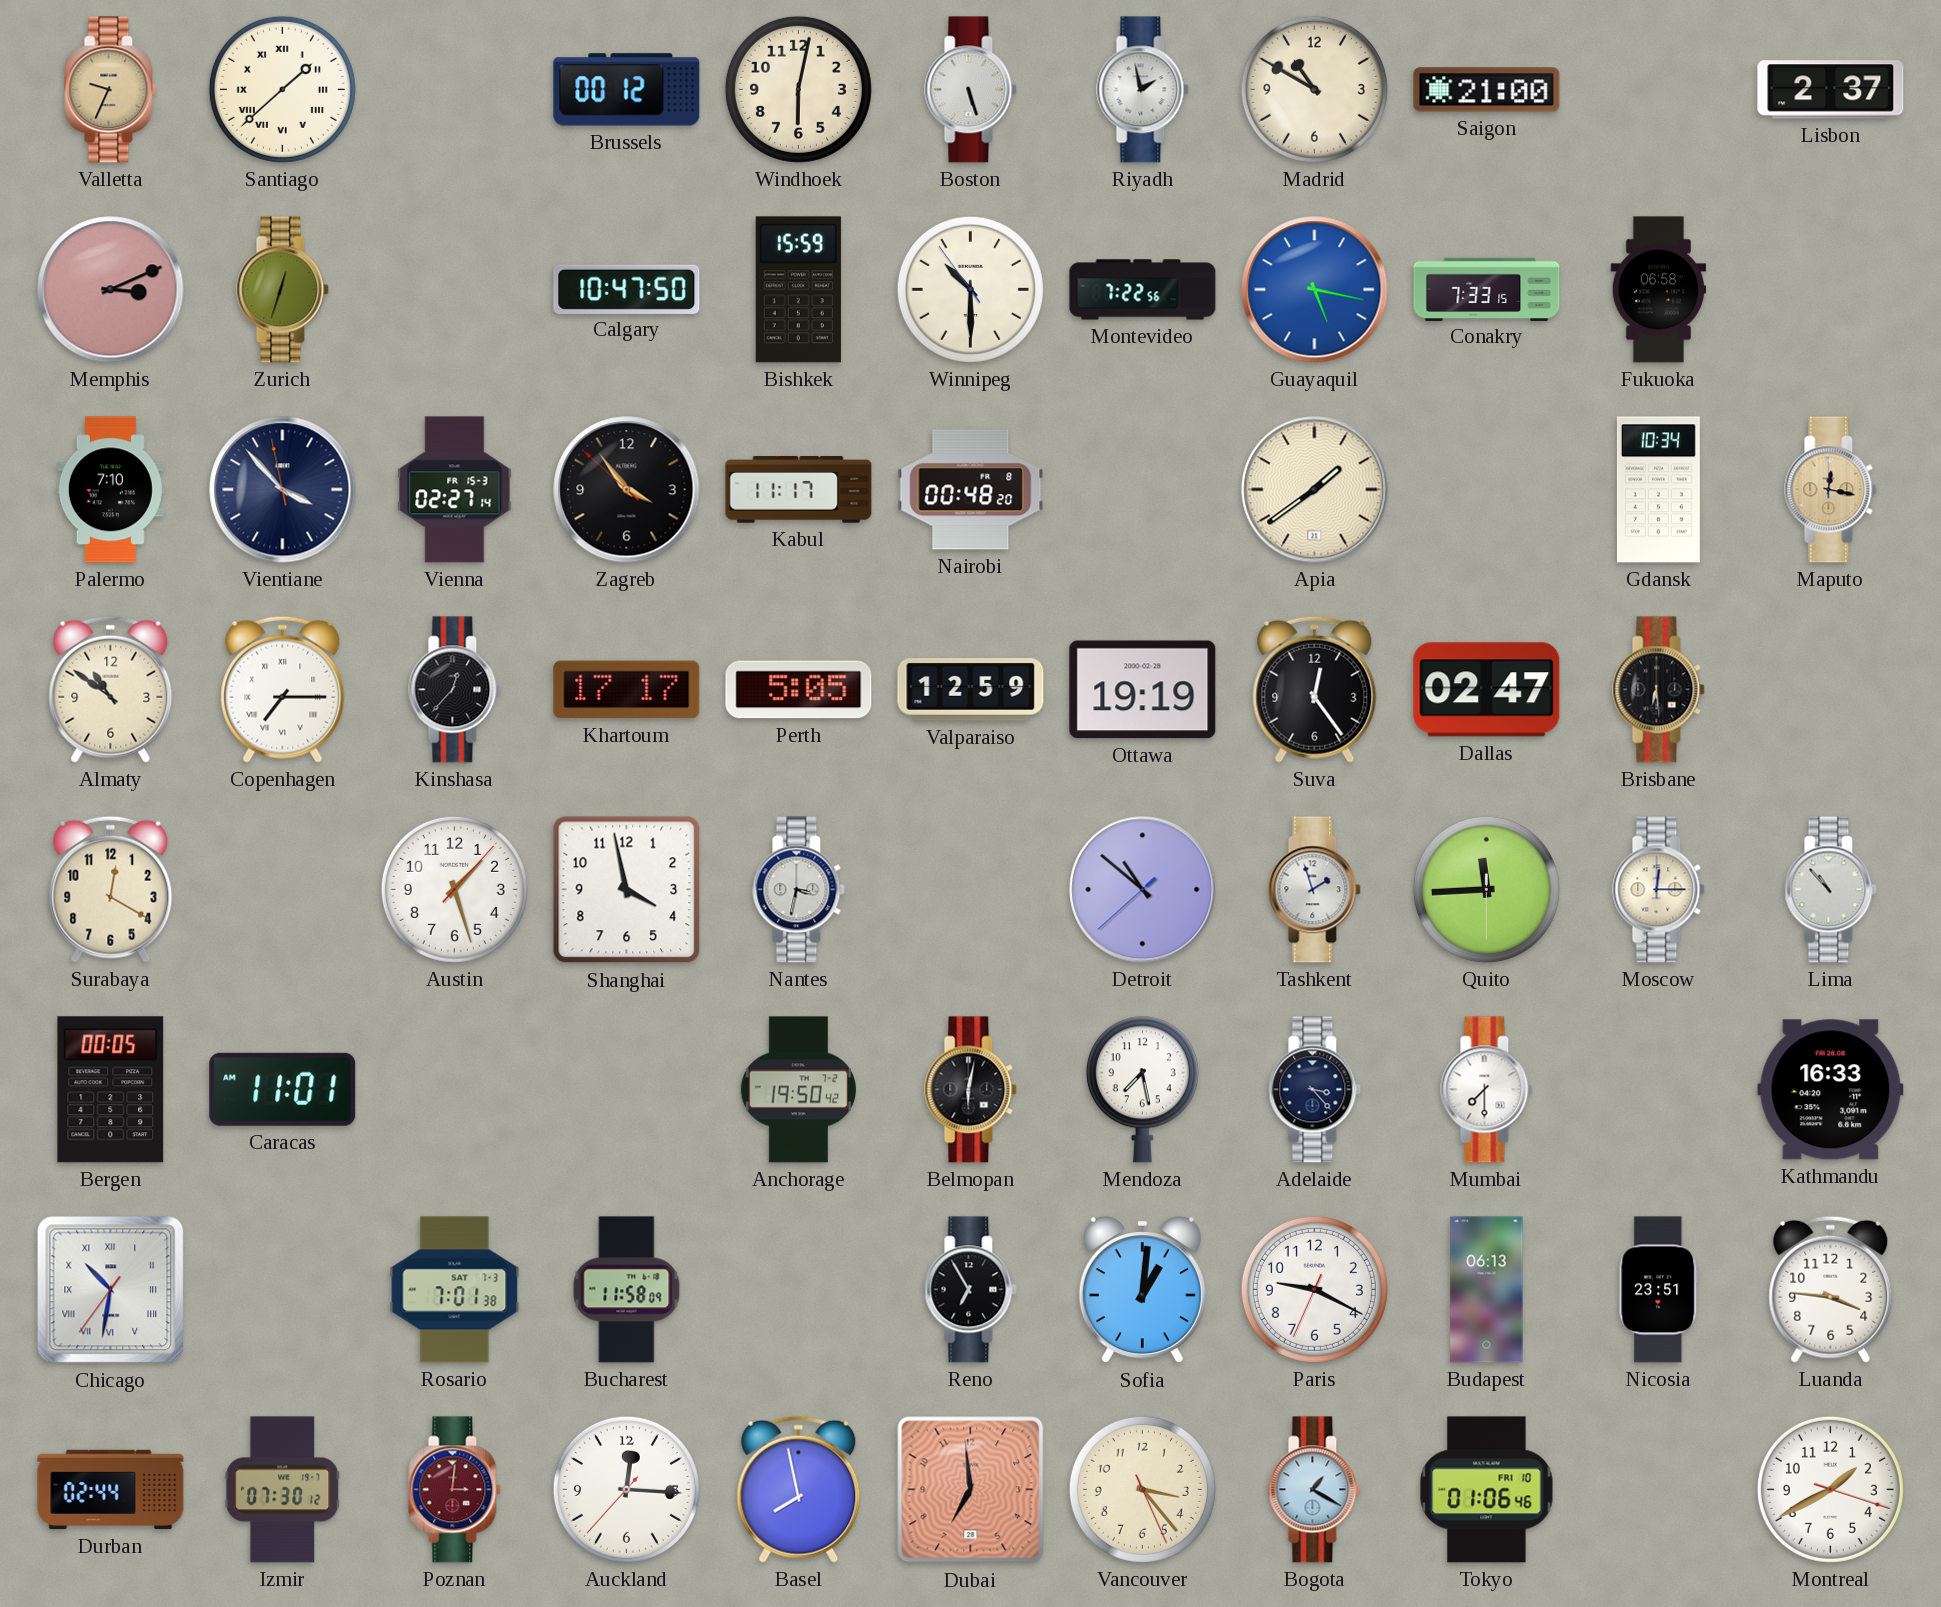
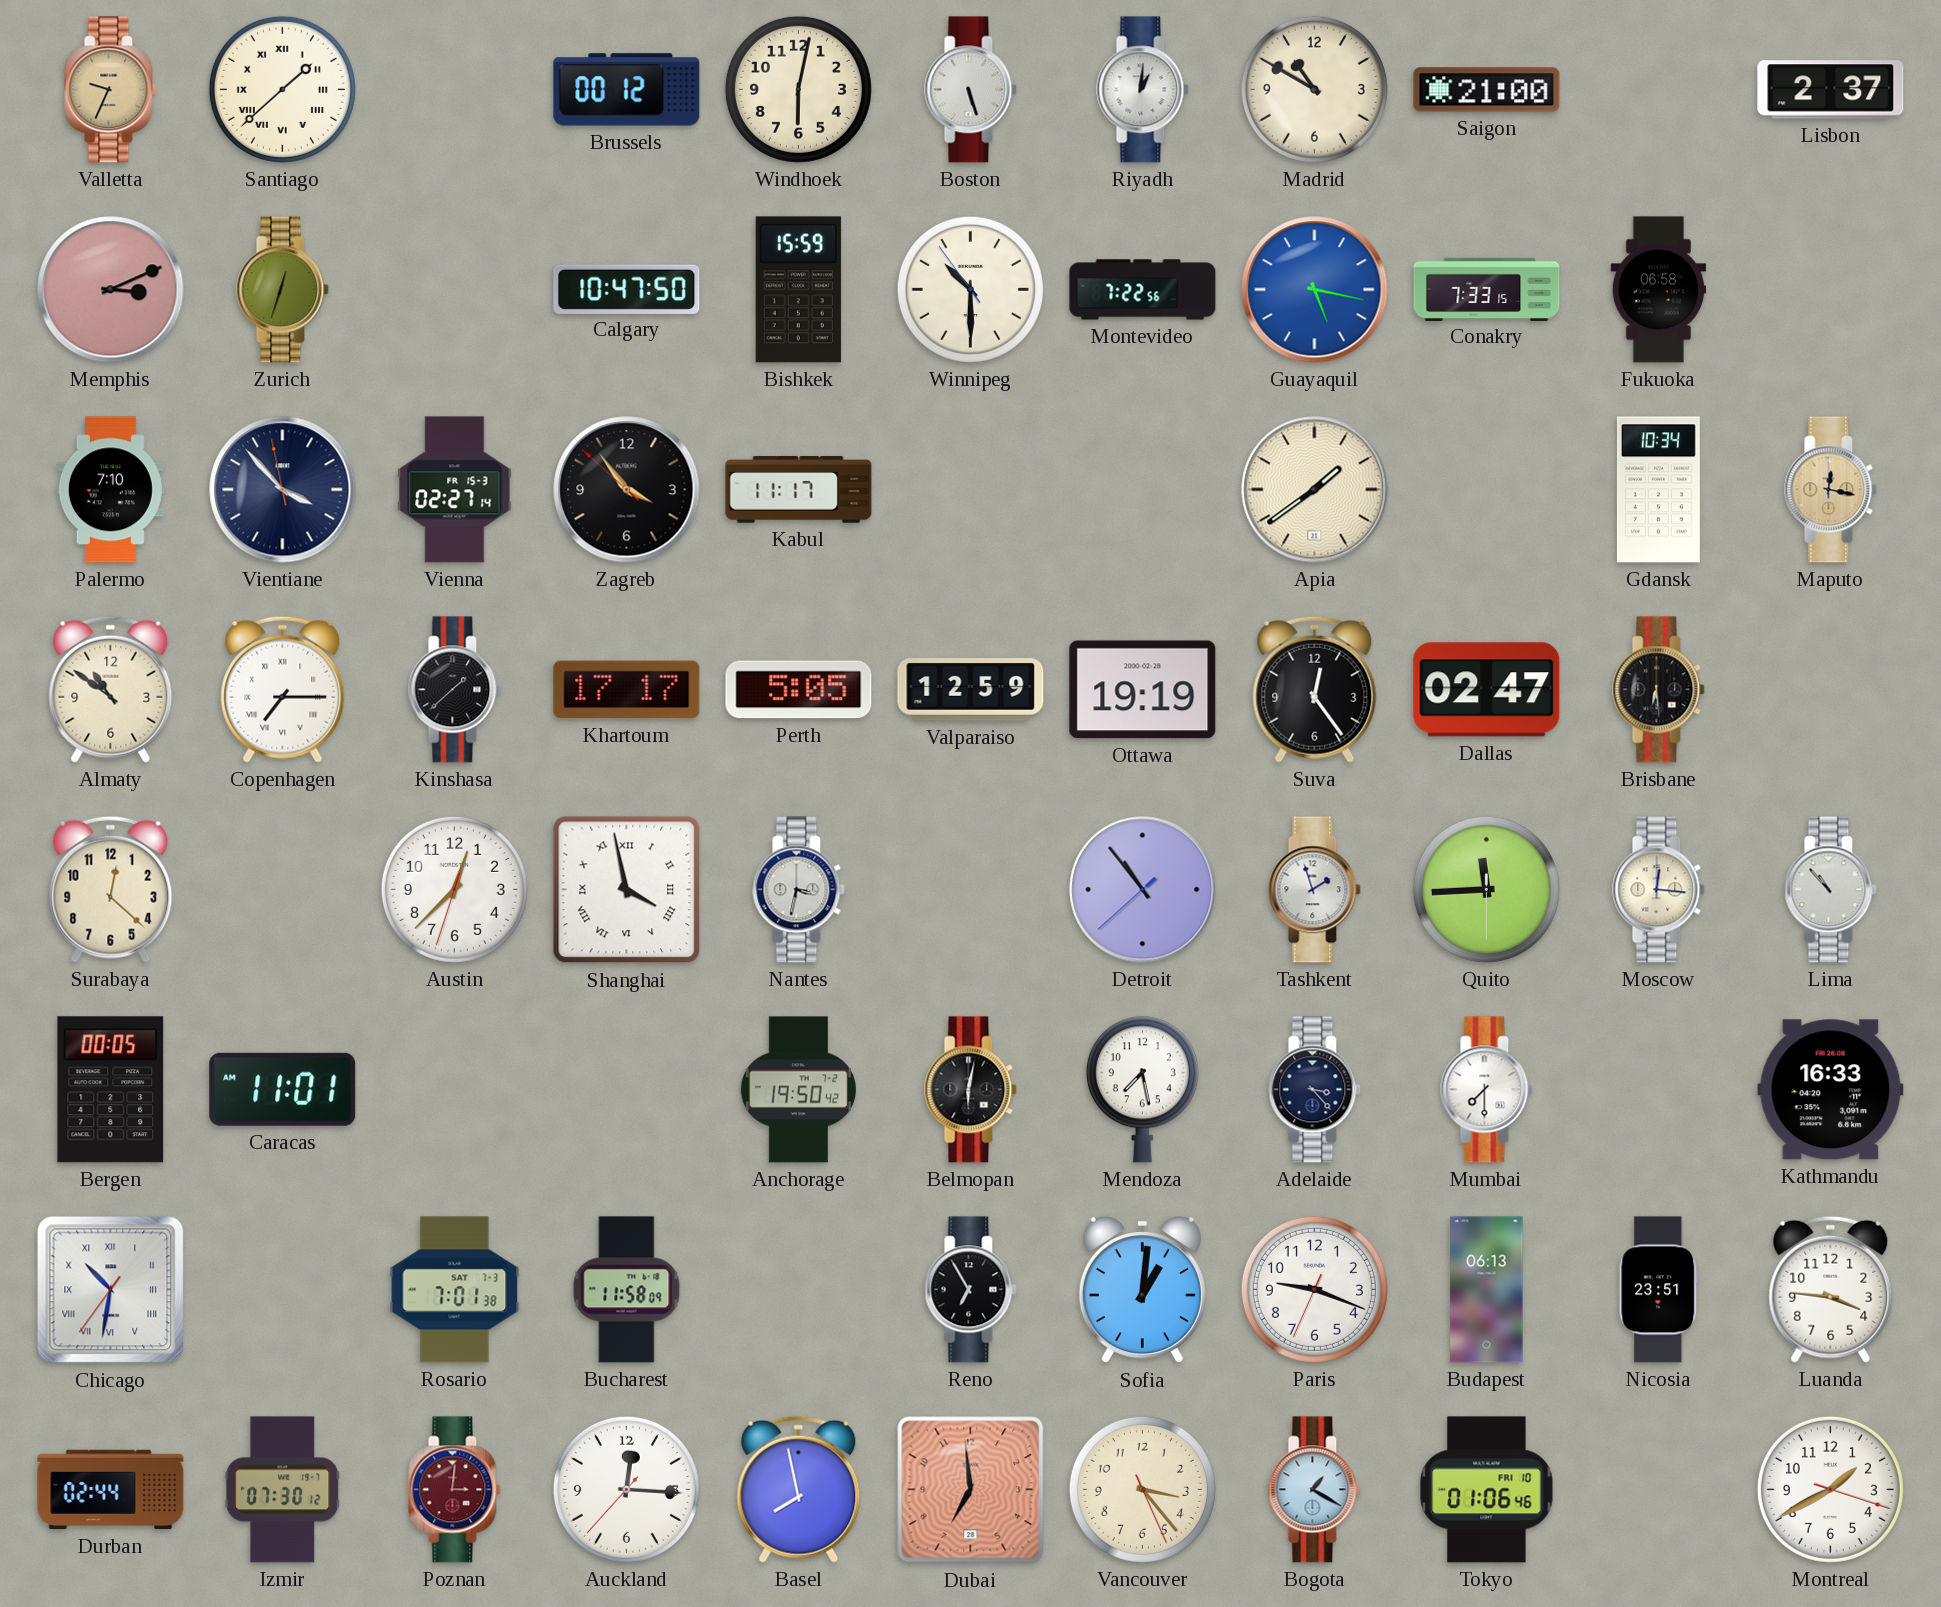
Riyadh: 1:58 -> 1:01 (1143, 90)
Nairobi: 00:48 -> none (971, 490)
Kinshasa: 12:37 -> 1:38 (455, 690)
Surabaya: 12:20 -> 12:22 (111, 889)
Austin: 1:27 -> 12:37 (454, 889)
Shanghai numerals: Arabic -> Roman (627, 890)
Detroit: 10:51 -> 10:53 (1143, 890)
Moscow: 12:15 -> 12:16 (1659, 890)
Paris: 9:19 -> 9:18 (1314, 1289)
